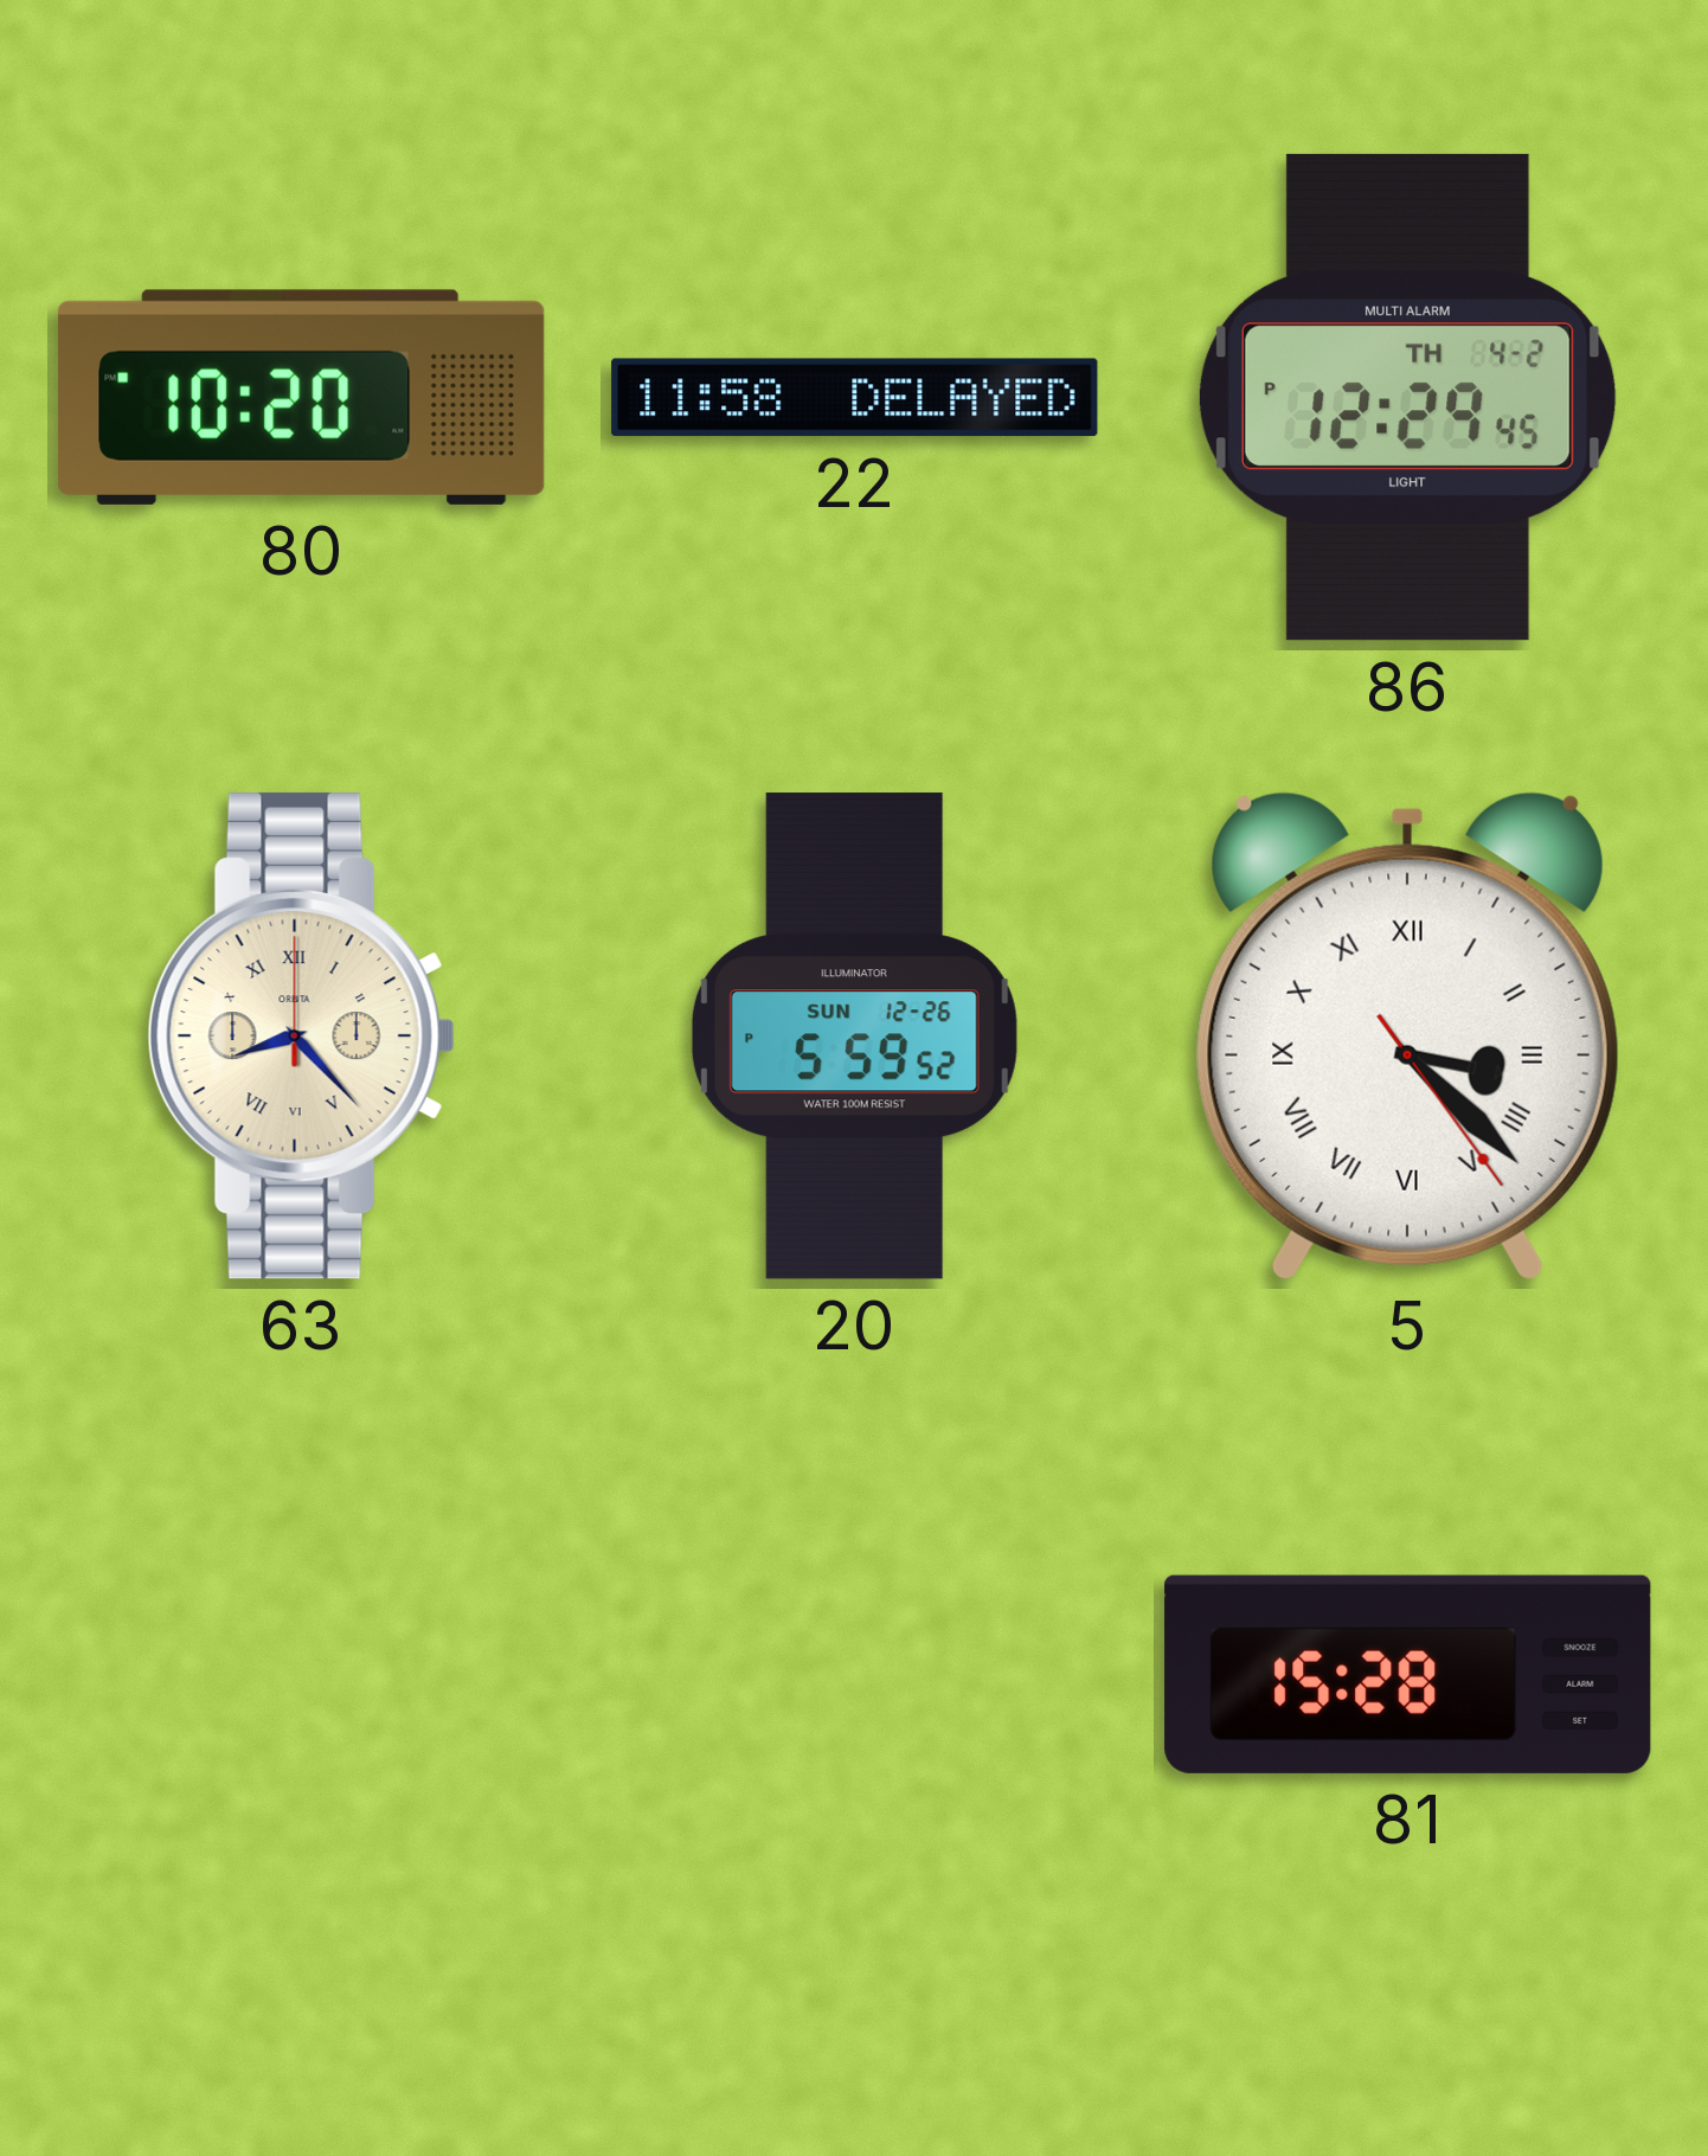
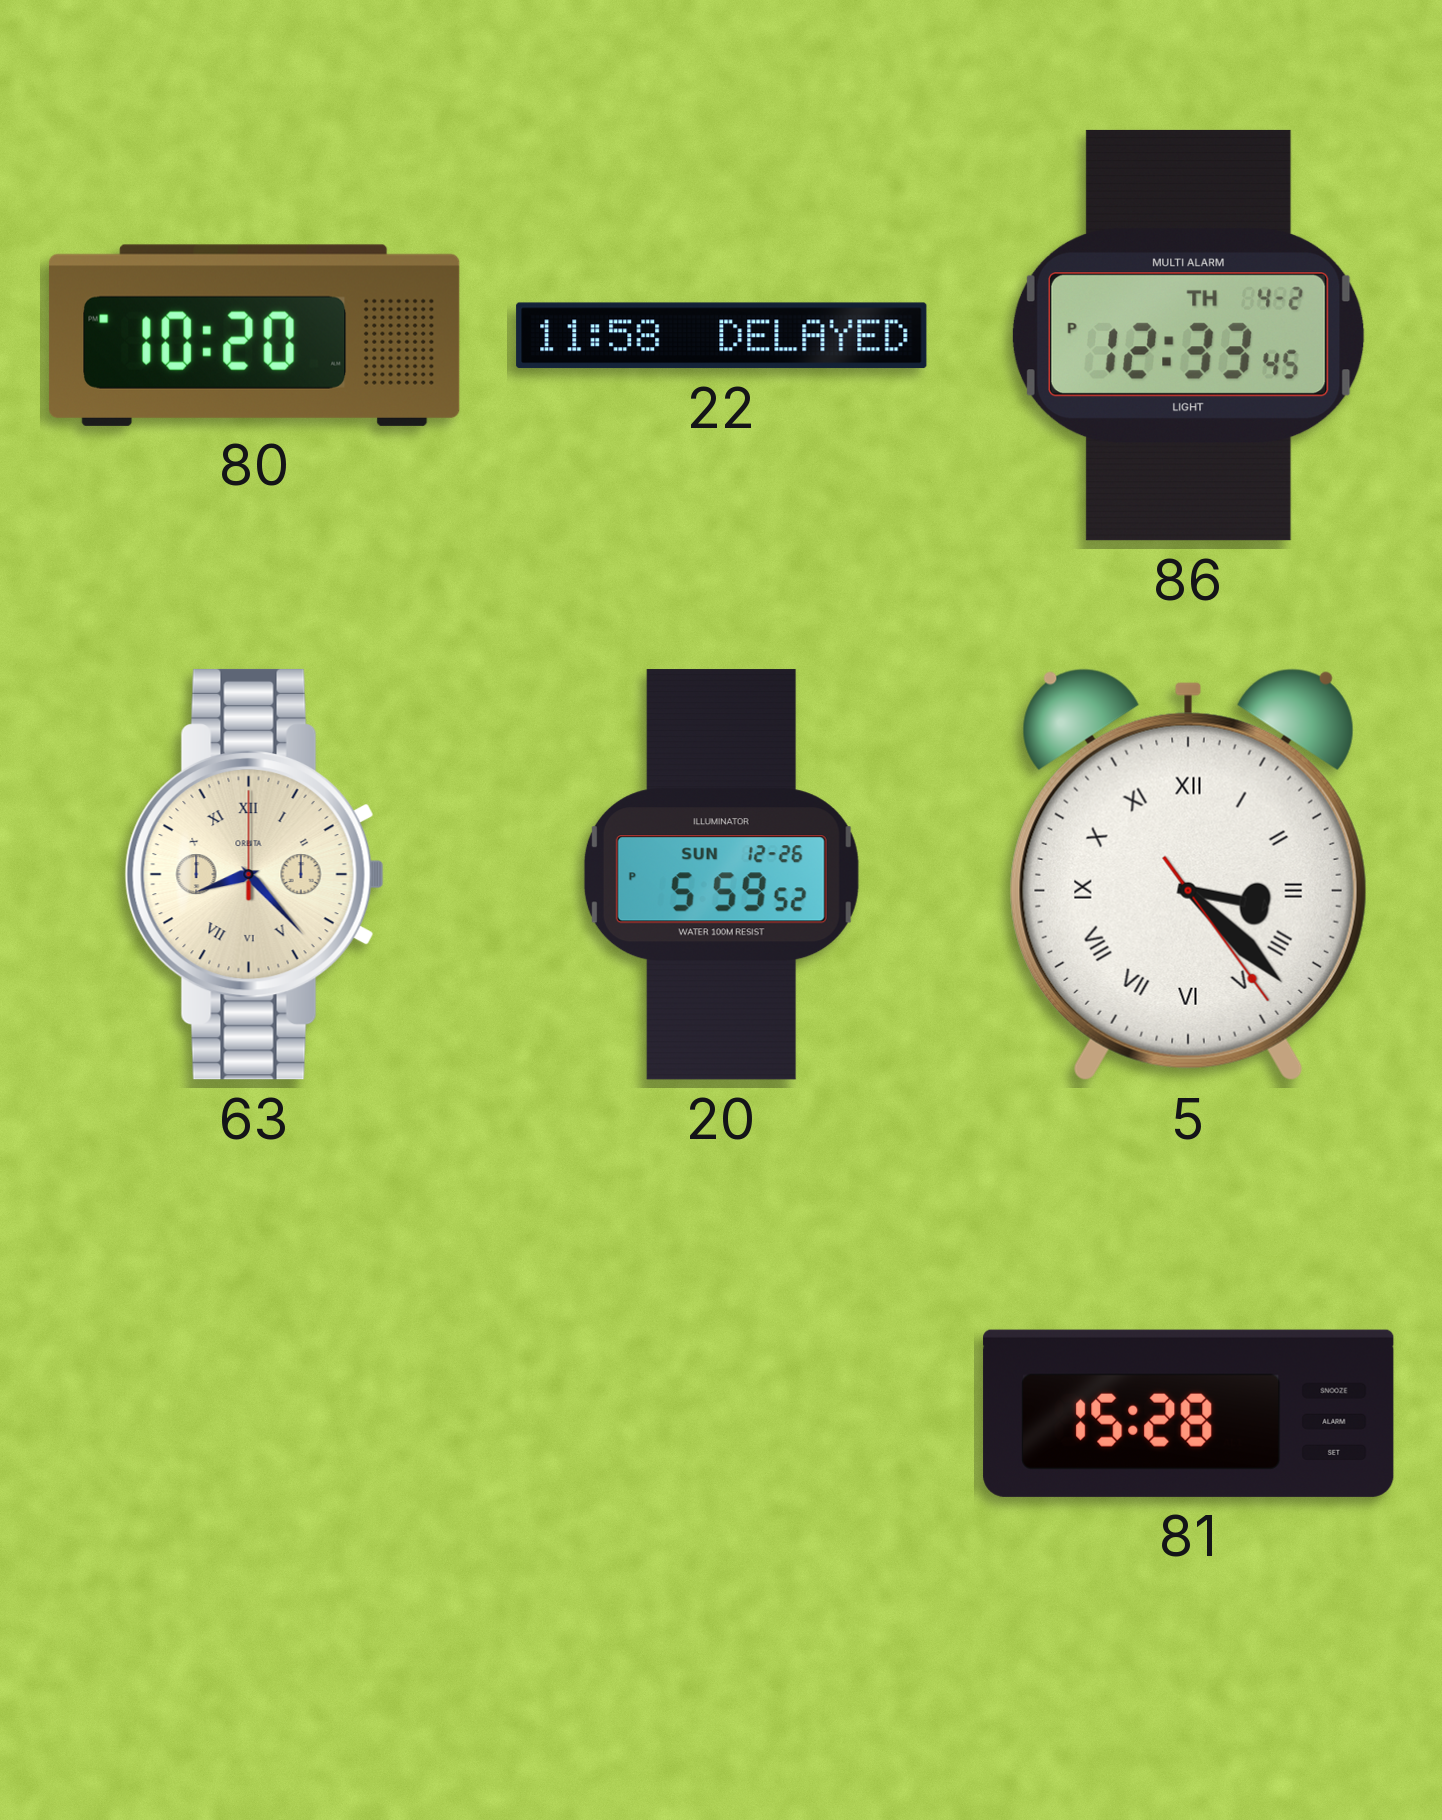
86: 12:29 -> 12:33 (1188, 335)
